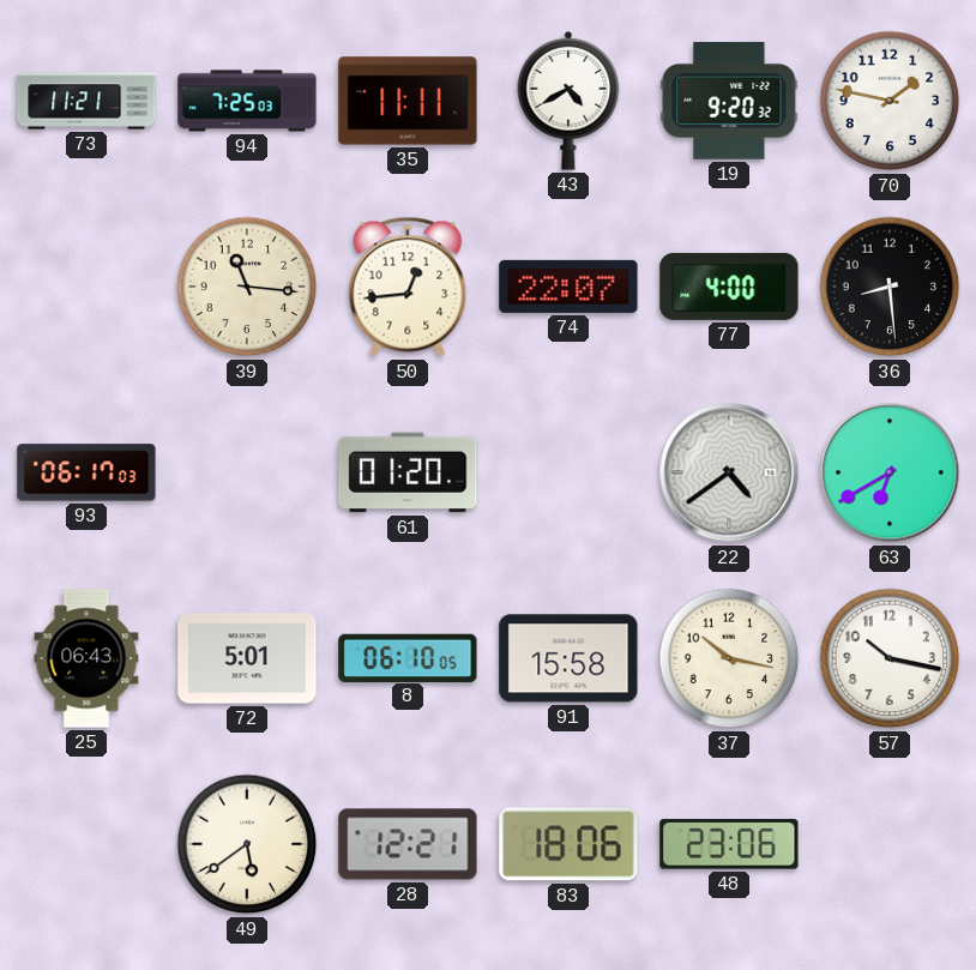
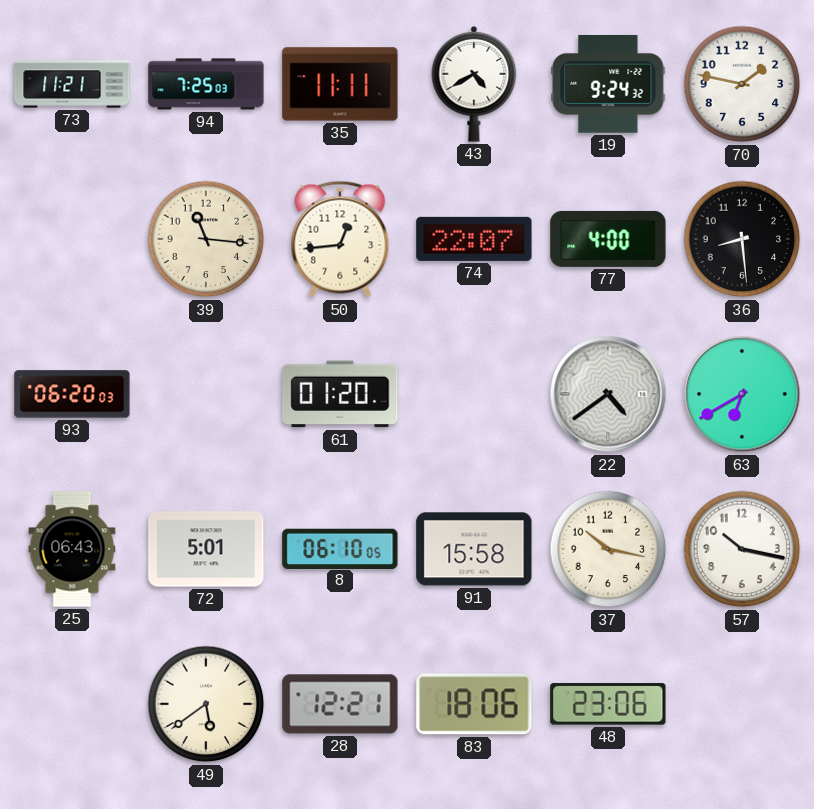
19: 9:20 -> 9:24 (608, 84)
93: 06:17 -> 06:20 (72, 394)
